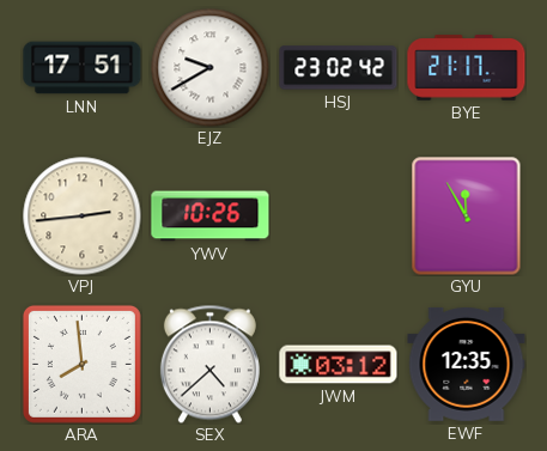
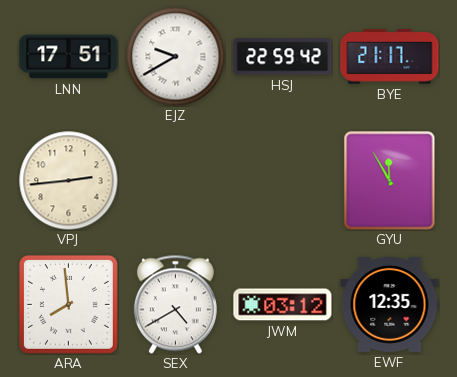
HSJ: 23:02 -> 22:59 (283, 57)
YWV: 10:26 -> none (211, 217)
SEX: 4:38 -> 4:40 (175, 304)
